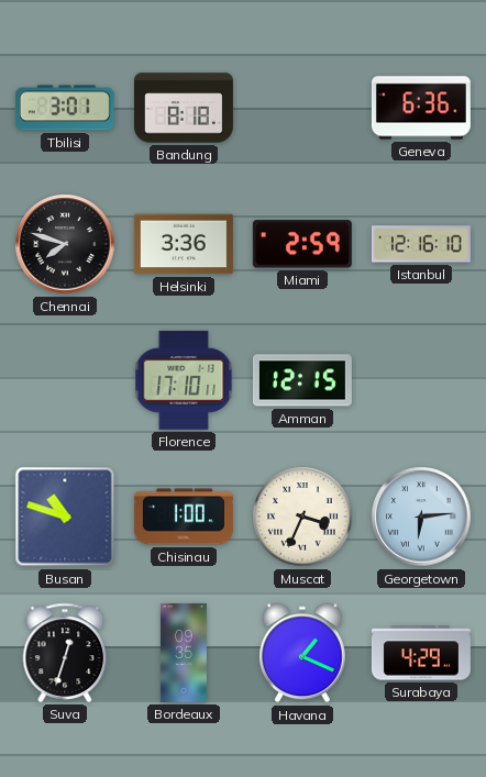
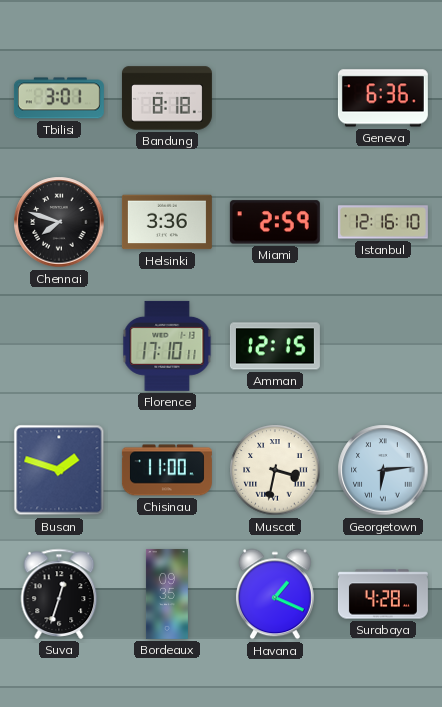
Busan: 10:48 -> 1:48 (59, 470)
Chisinau: 1:00 -> 11:00 (167, 470)
Muscat: 3:34 -> 3:32 (275, 470)
Surabaya: 4:29 -> 4:28 (383, 594)
